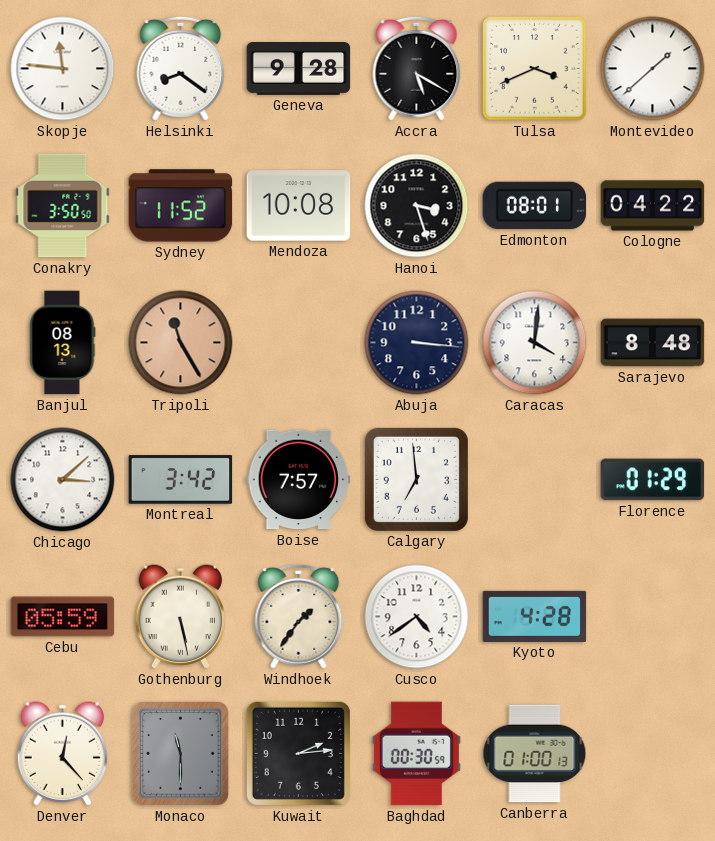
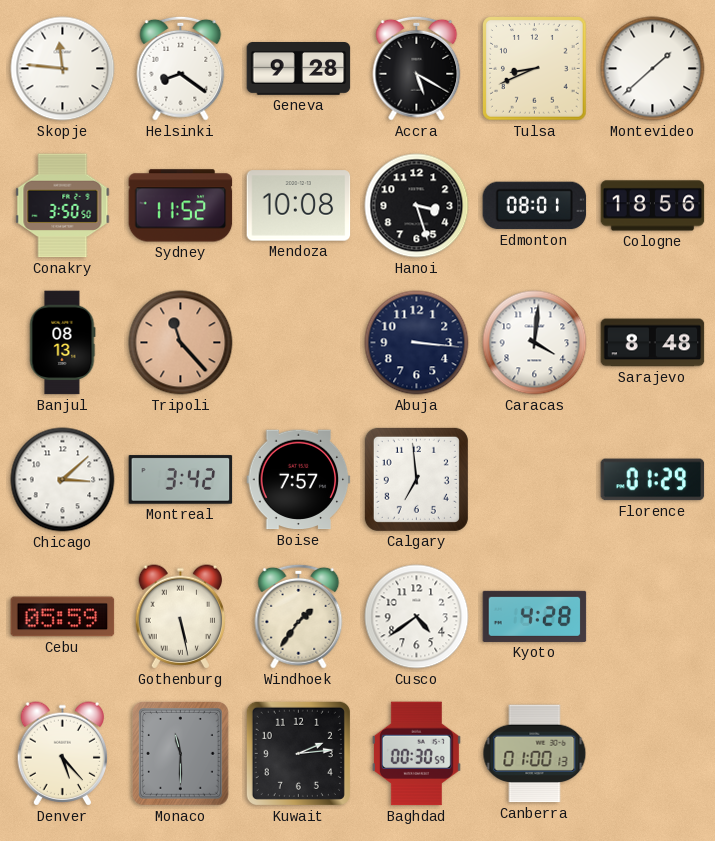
Tulsa: 3:41 -> 8:41 (535, 69)
Cologne: 04:22 -> 18:56 (653, 206)
Tripoli: 11:25 -> 11:23 (181, 343)
Denver: 12:23 -> 5:23 (63, 754)
